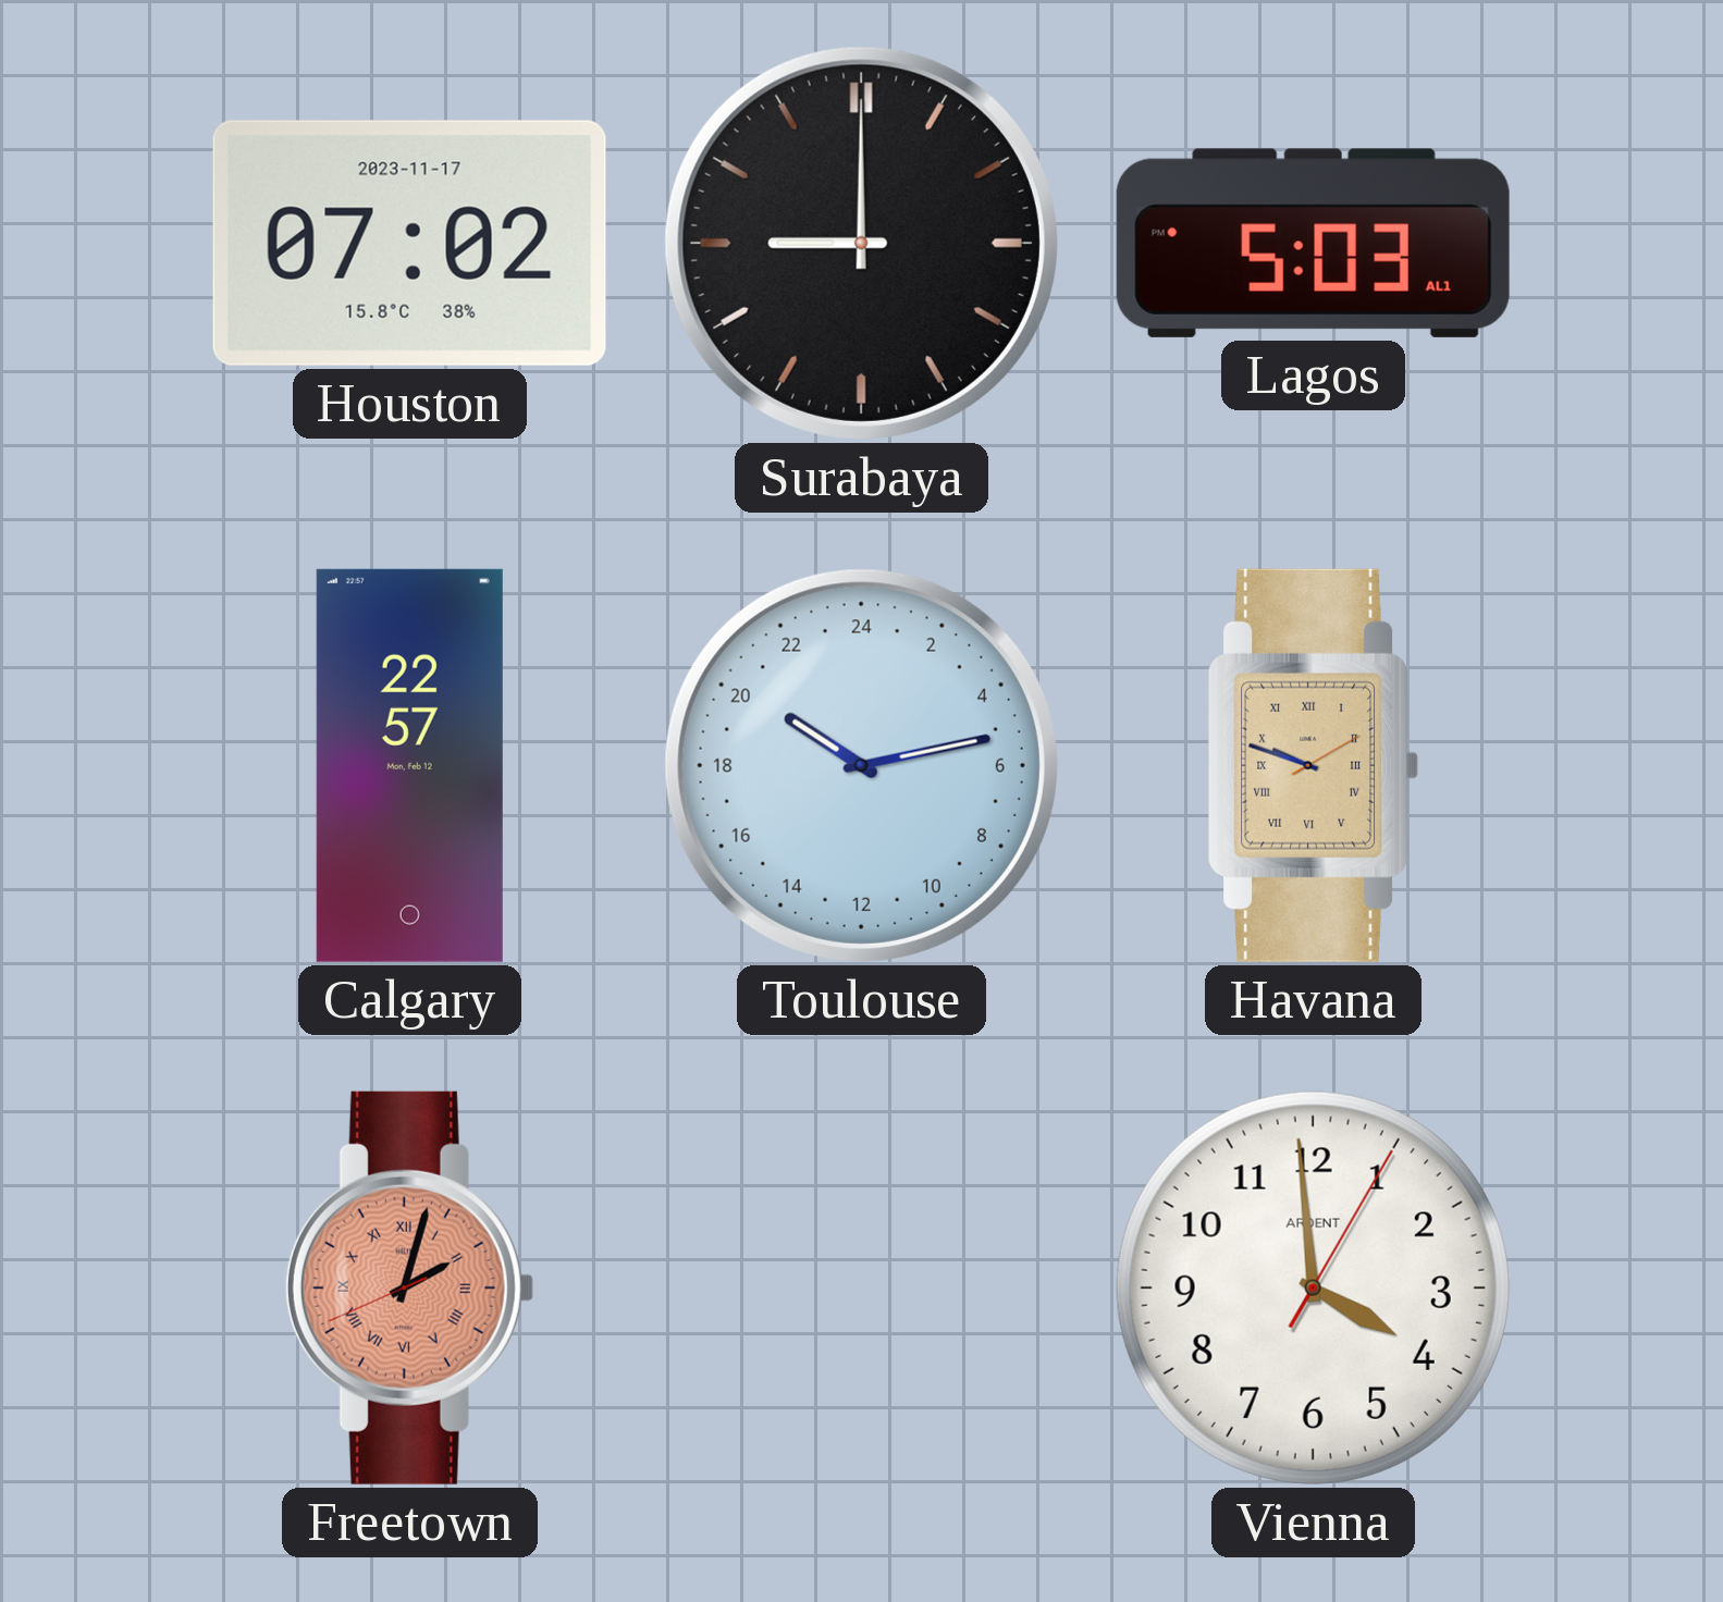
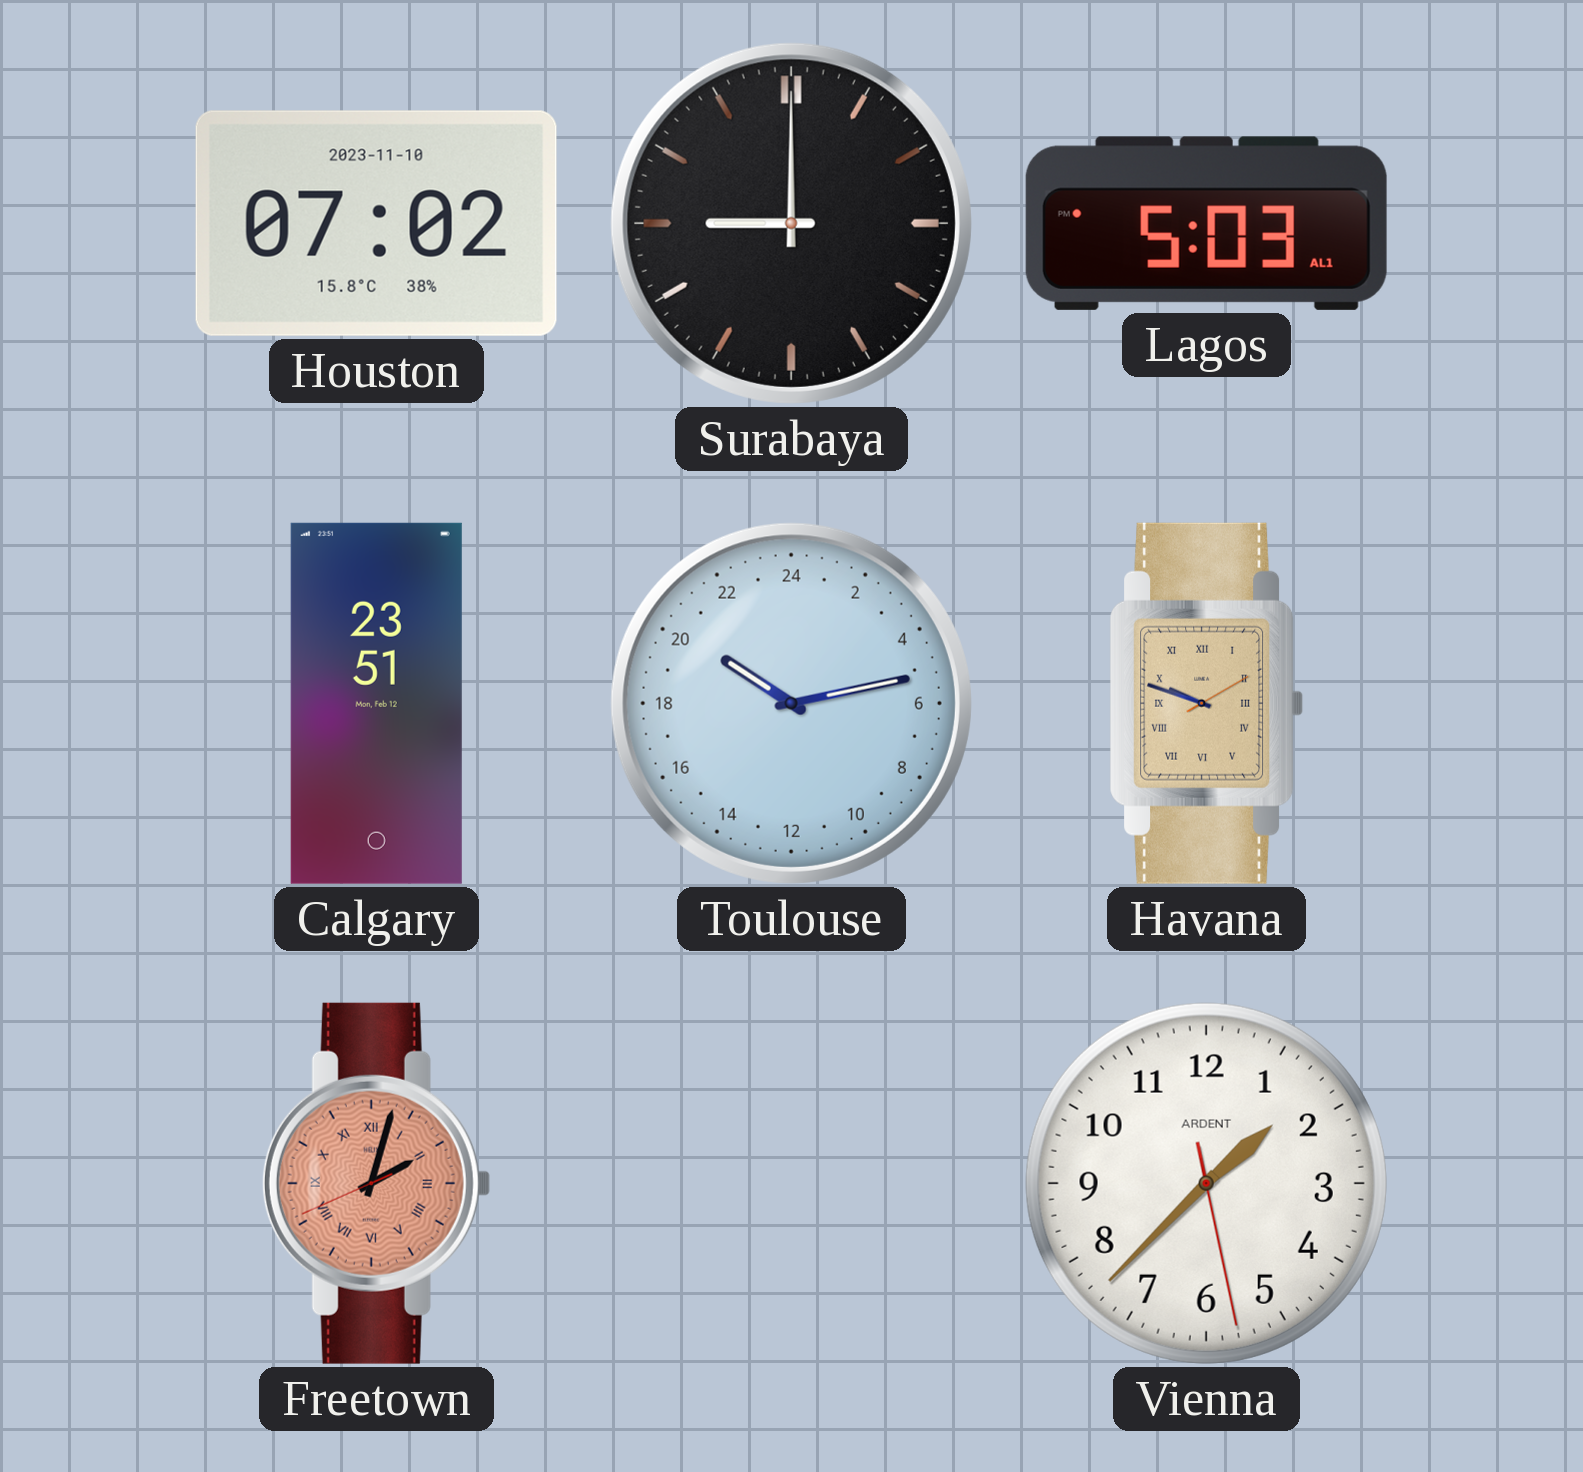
Houston date: 2023-11-17 -> 2023-11-10 (376, 223)
Calgary: 22:57 -> 23:51 (376, 703)
Vienna: 3:59 -> 1:37 (1206, 1183)
